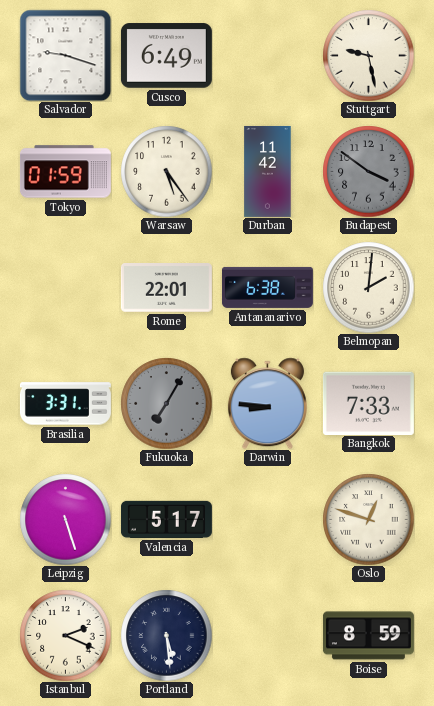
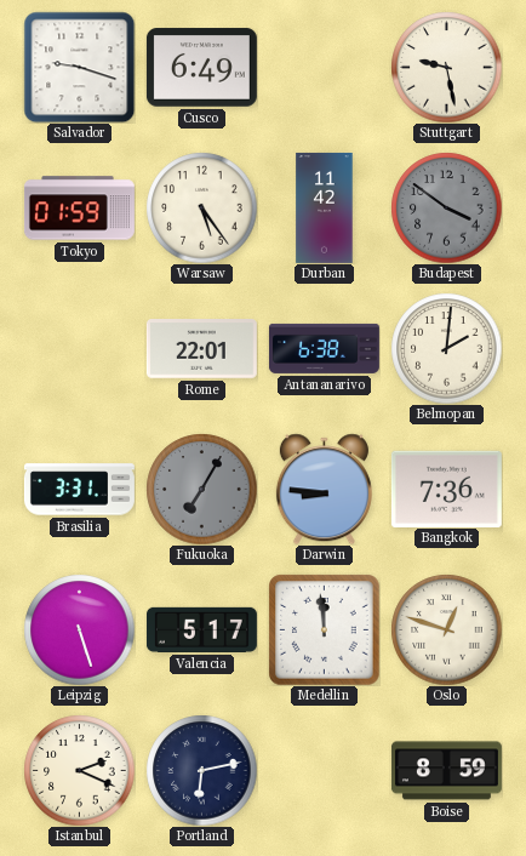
Bangkok: 7:33 -> 7:36 (446, 489)
Medellin: none -> 11:59 (324, 629)
Portland: 5:29 -> 6:13 (201, 770)
